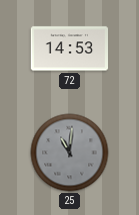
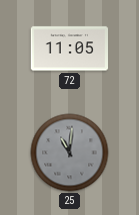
72: 14:53 -> 11:05 (70, 49)
